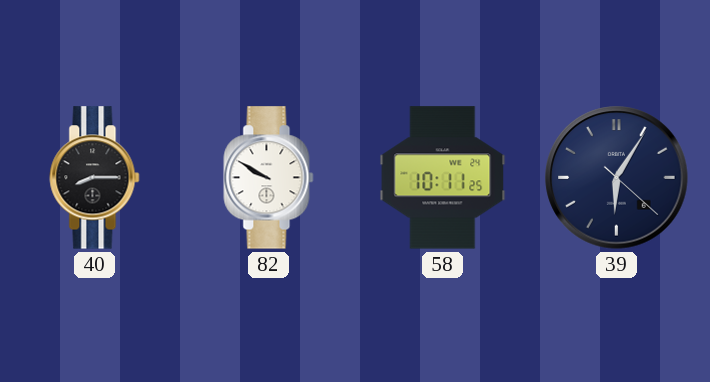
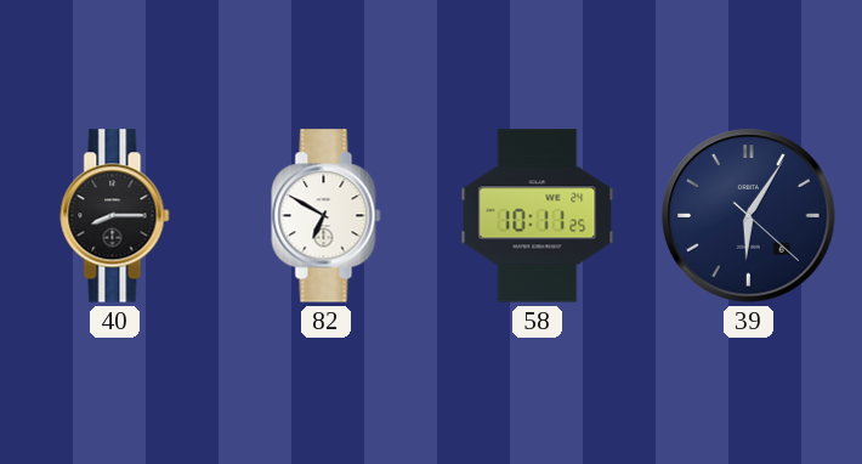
82: 9:50 -> 6:50 (327, 216)
